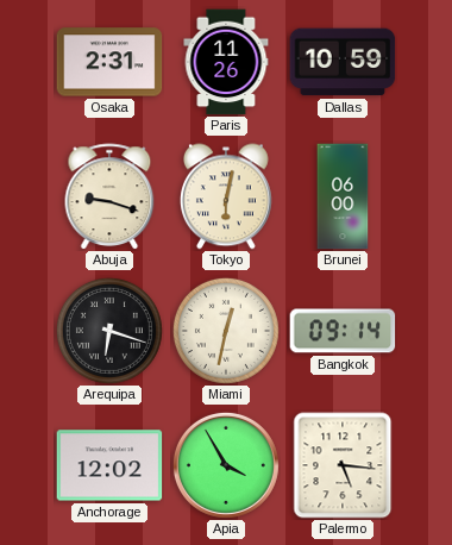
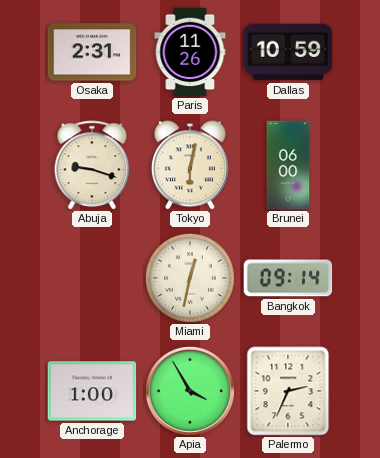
Arequipa: 6:18 -> none (109, 331)
Anchorage: 12:02 -> 1:00 (92, 391)
Palermo: 5:16 -> 2:34 (288, 391)
